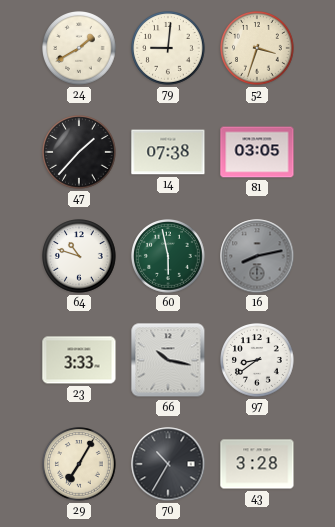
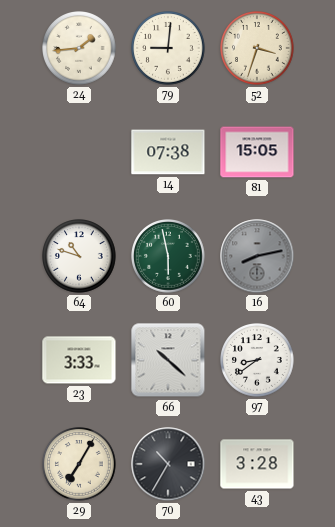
24: 1:40 -> 1:44 (80, 49)
47: 1:37 -> none (80, 153)
81: 03:05 -> 15:05 (257, 152)
66: 10:17 -> 10:22 (168, 360)
